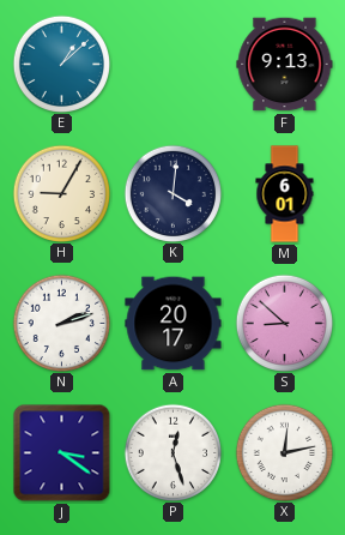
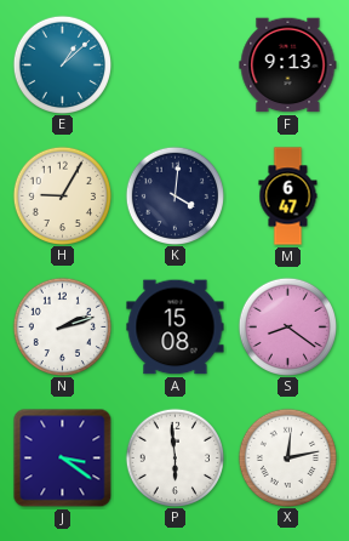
M: 6:01 -> 6:47 (288, 197)
A: 20:17 -> 15:08 (176, 328)
S: 8:52 -> 8:21 (287, 326)
P: 12:27 -> 5:59 (174, 457)
